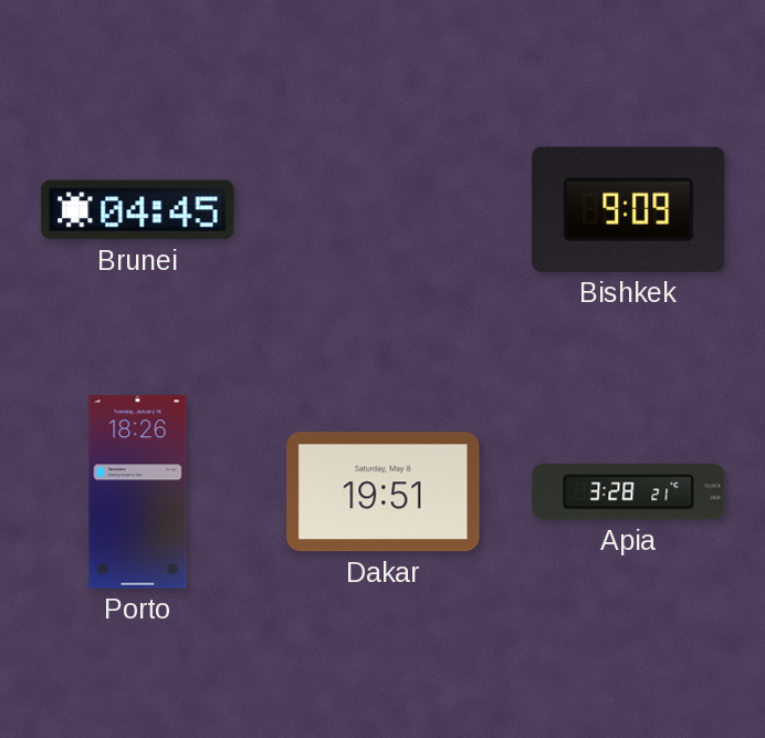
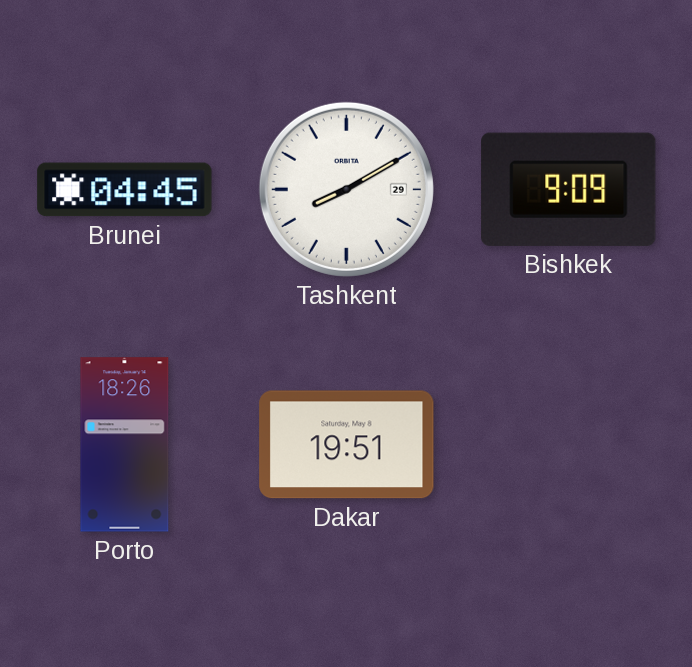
Tashkent: none -> 8:10 (346, 189)
Apia: 3:28 -> none (629, 492)
